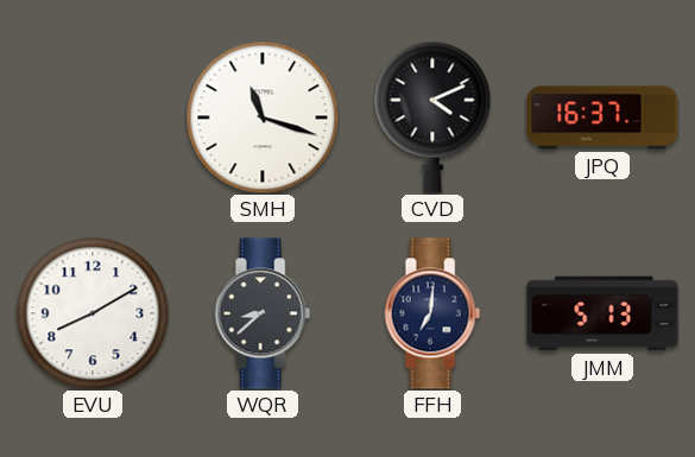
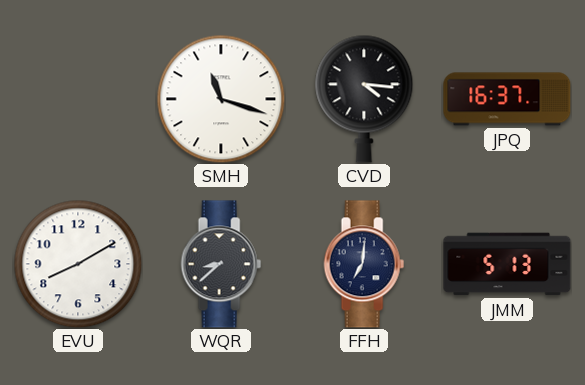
CVD: 4:11 -> 4:16 (364, 99)
